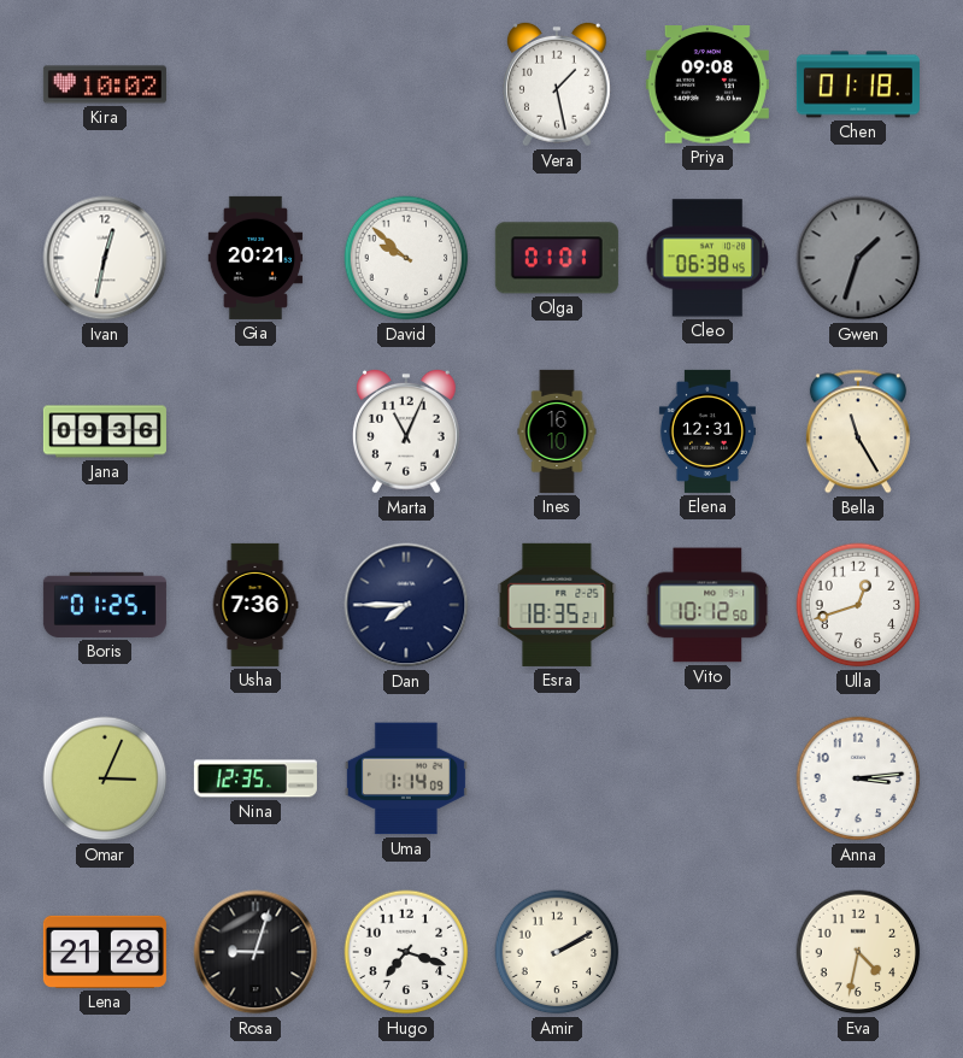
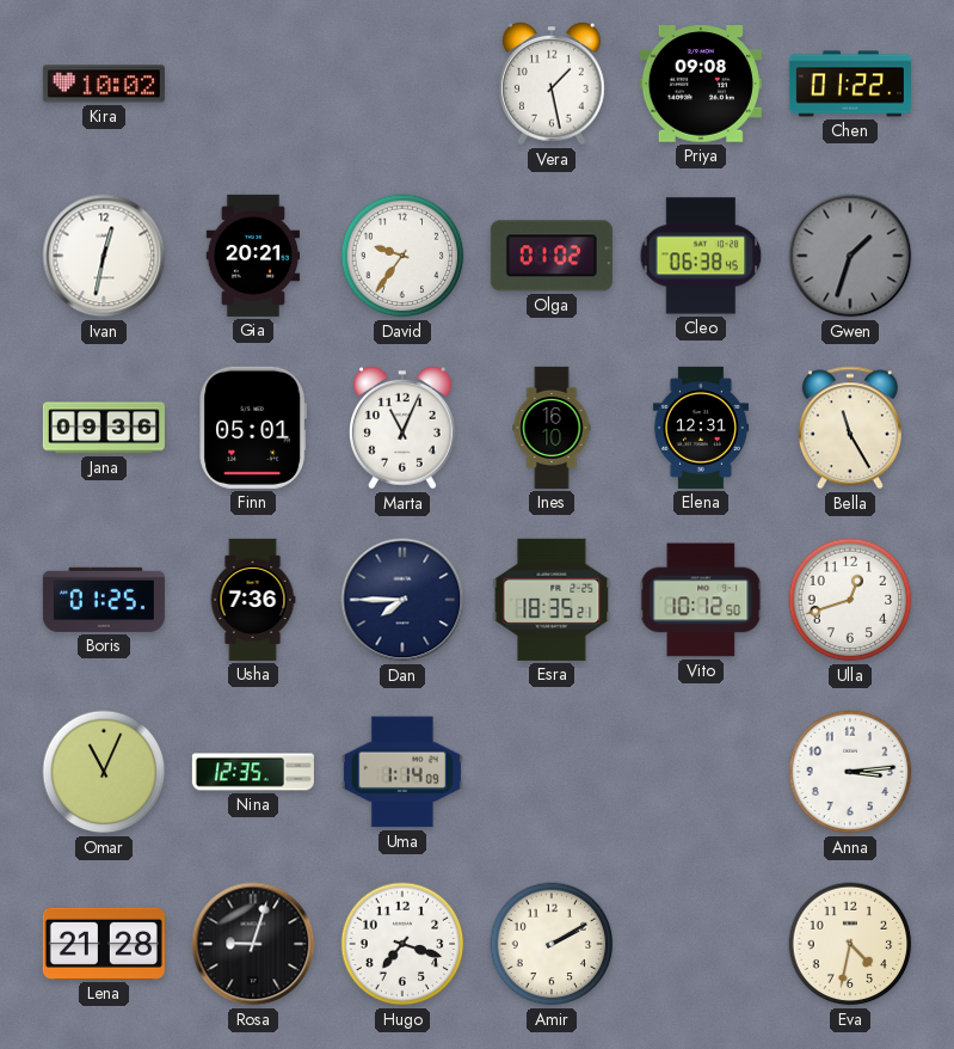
Chen: 01:18 -> 01:22 (850, 84)
David: 9:52 -> 9:36 (402, 256)
Olga: 01:01 -> 01:02 (552, 256)
Finn: none -> 05:01 (253, 428)
Omar: 3:04 -> 11:04 (104, 772)
